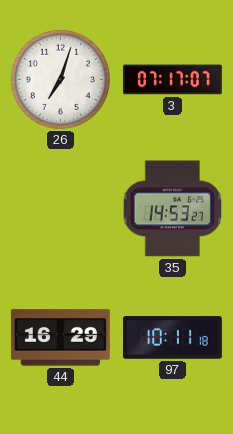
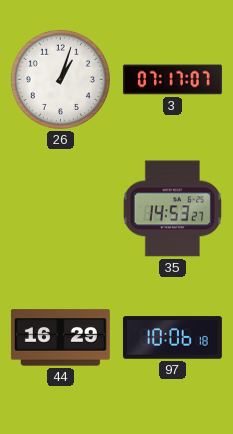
26: 7:03 -> 1:03 (60, 79)
97: 10:11 -> 10:06 (172, 338)
